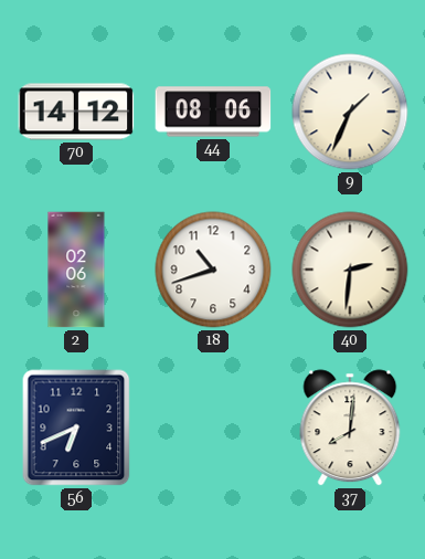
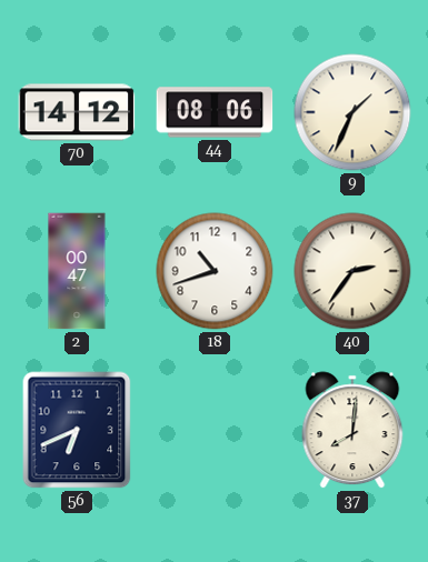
2: 02:06 -> 00:47 (77, 271)
40: 2:31 -> 2:36 (352, 271)
